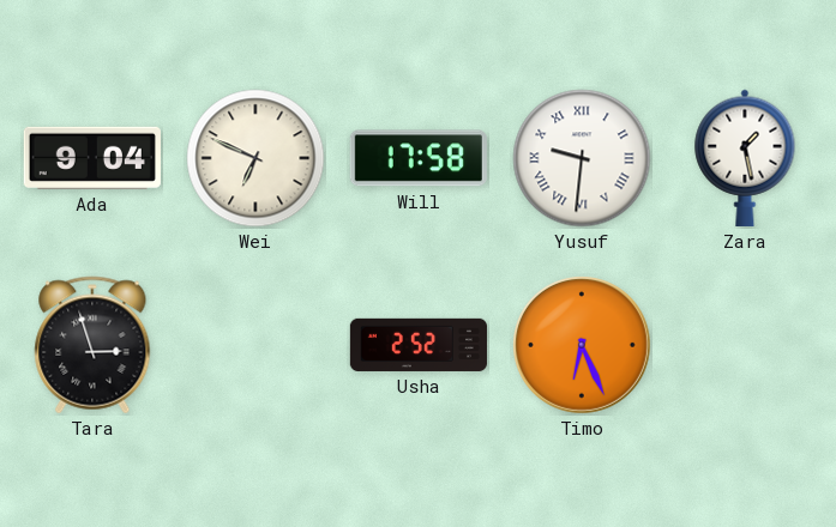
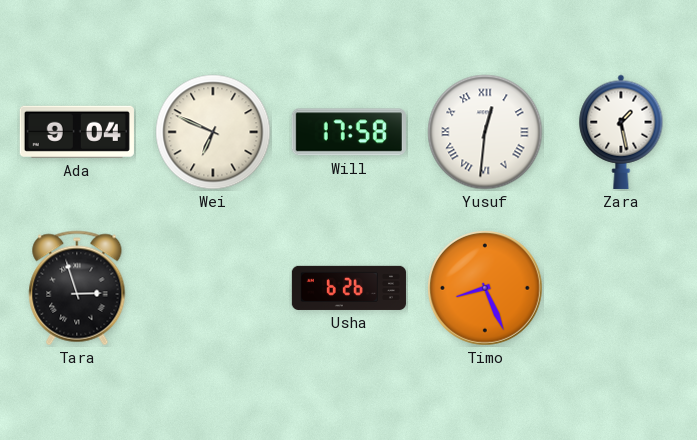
Yusuf: 9:31 -> 12:31 (485, 132)
Usha: 2:52 -> 6:26 (349, 288)
Timo: 6:26 -> 8:26 (485, 288)
